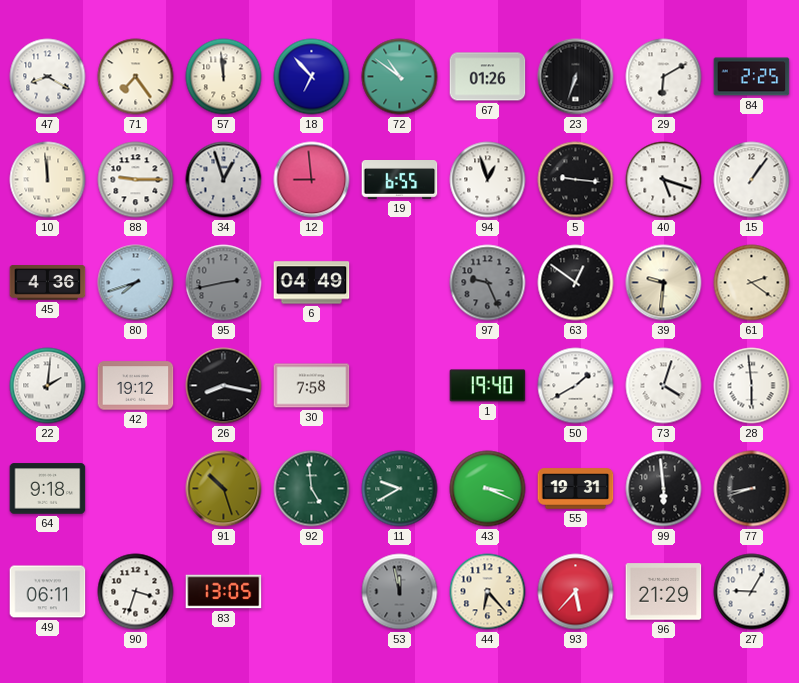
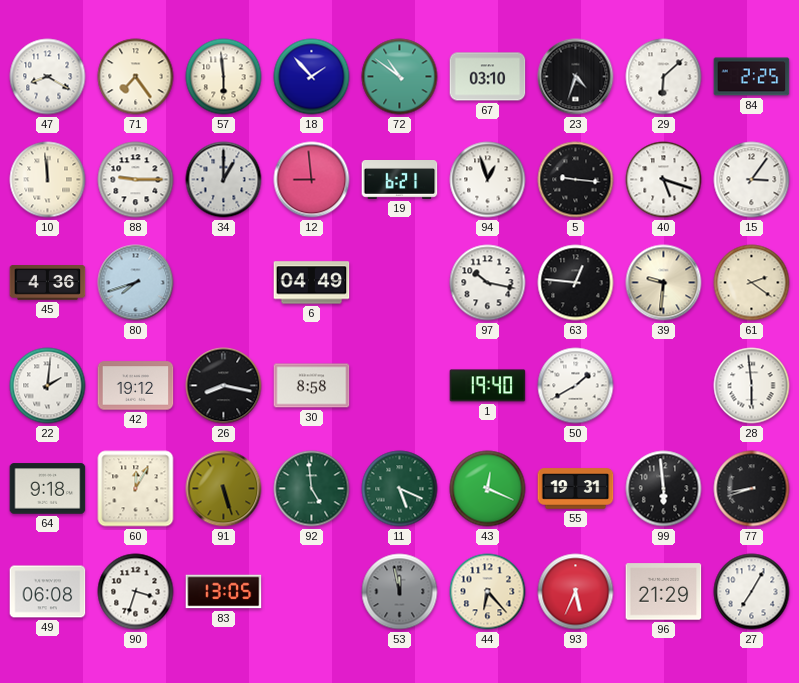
57: 11:59 -> 5:59 (224, 77)
18: 6:53 -> 1:53 (312, 77)
67: 01:26 -> 03:10 (488, 77)
23: 6:33 -> 4:33 (576, 77)
29: 6:10 -> 6:08 (664, 77)
34: 12:57 -> 1:00 (224, 180)
19: 6:55 -> 6:21 (400, 180)
15: 1:06 -> 3:06 (752, 180)
95: 2:43 -> none (224, 283)
97: 9:26 -> 10:17 (488, 283)
97 dial: grey -> white (488, 283)
63: 12:51 -> 12:46 (576, 283)
30: 7:58 -> 8:58 (312, 386)
73: 4:03 -> none (664, 386)
60: none -> 12:05 (136, 489)
91: 10:27 -> 5:27 (224, 489)
11: 9:40 -> 5:19 (400, 489)
43: 3:19 -> 12:19 (488, 489)
49: 06:11 -> 06:08 (48, 592)
93: 5:37 -> 5:34 (576, 592)
27: 9:05 -> 7:05 (752, 592)
